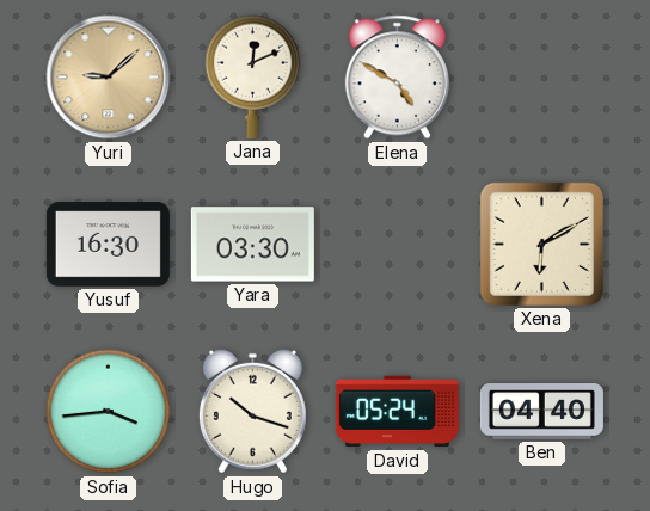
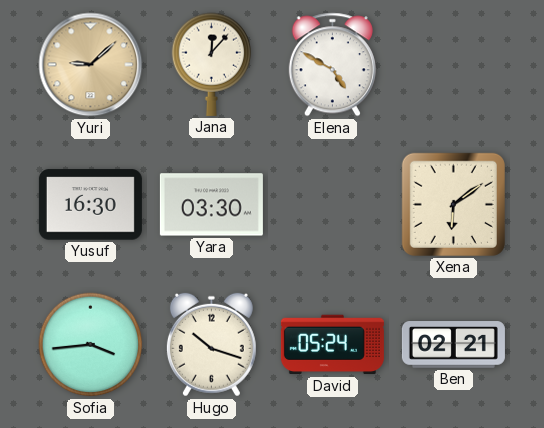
Jana: 12:11 -> 12:07 (212, 64)
Xena: 6:10 -> 6:09 (453, 204)
Ben: 04:40 -> 02:21 (453, 345)
